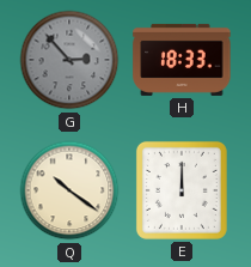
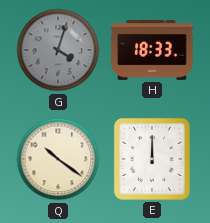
G: 2:53 -> 4:03 (58, 50)
